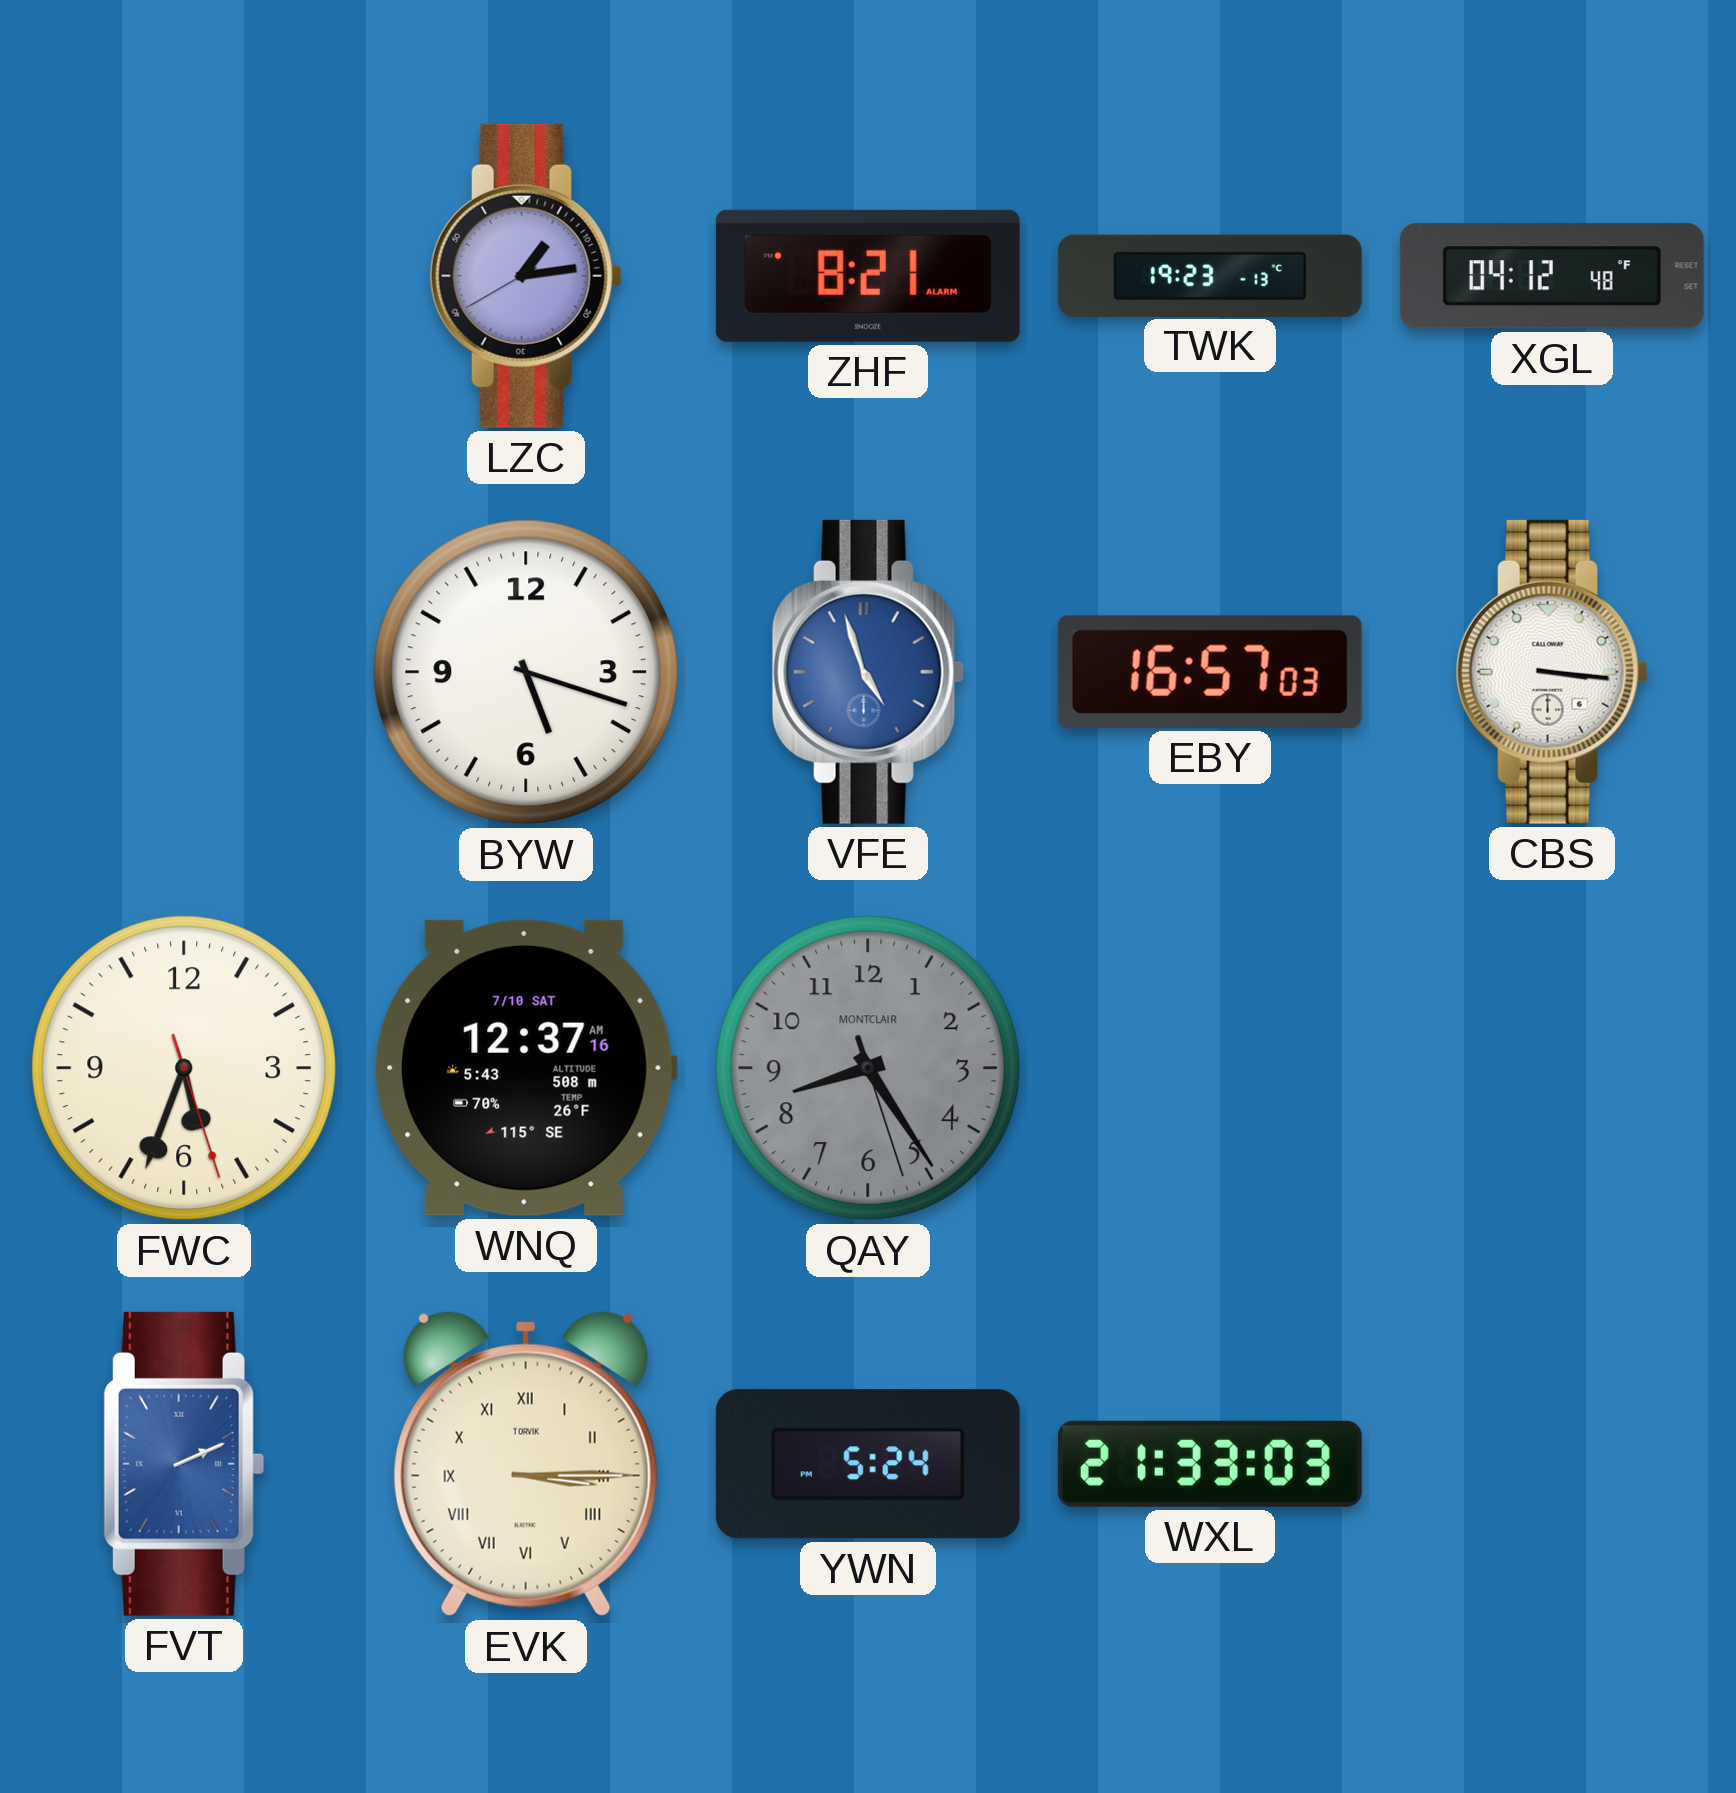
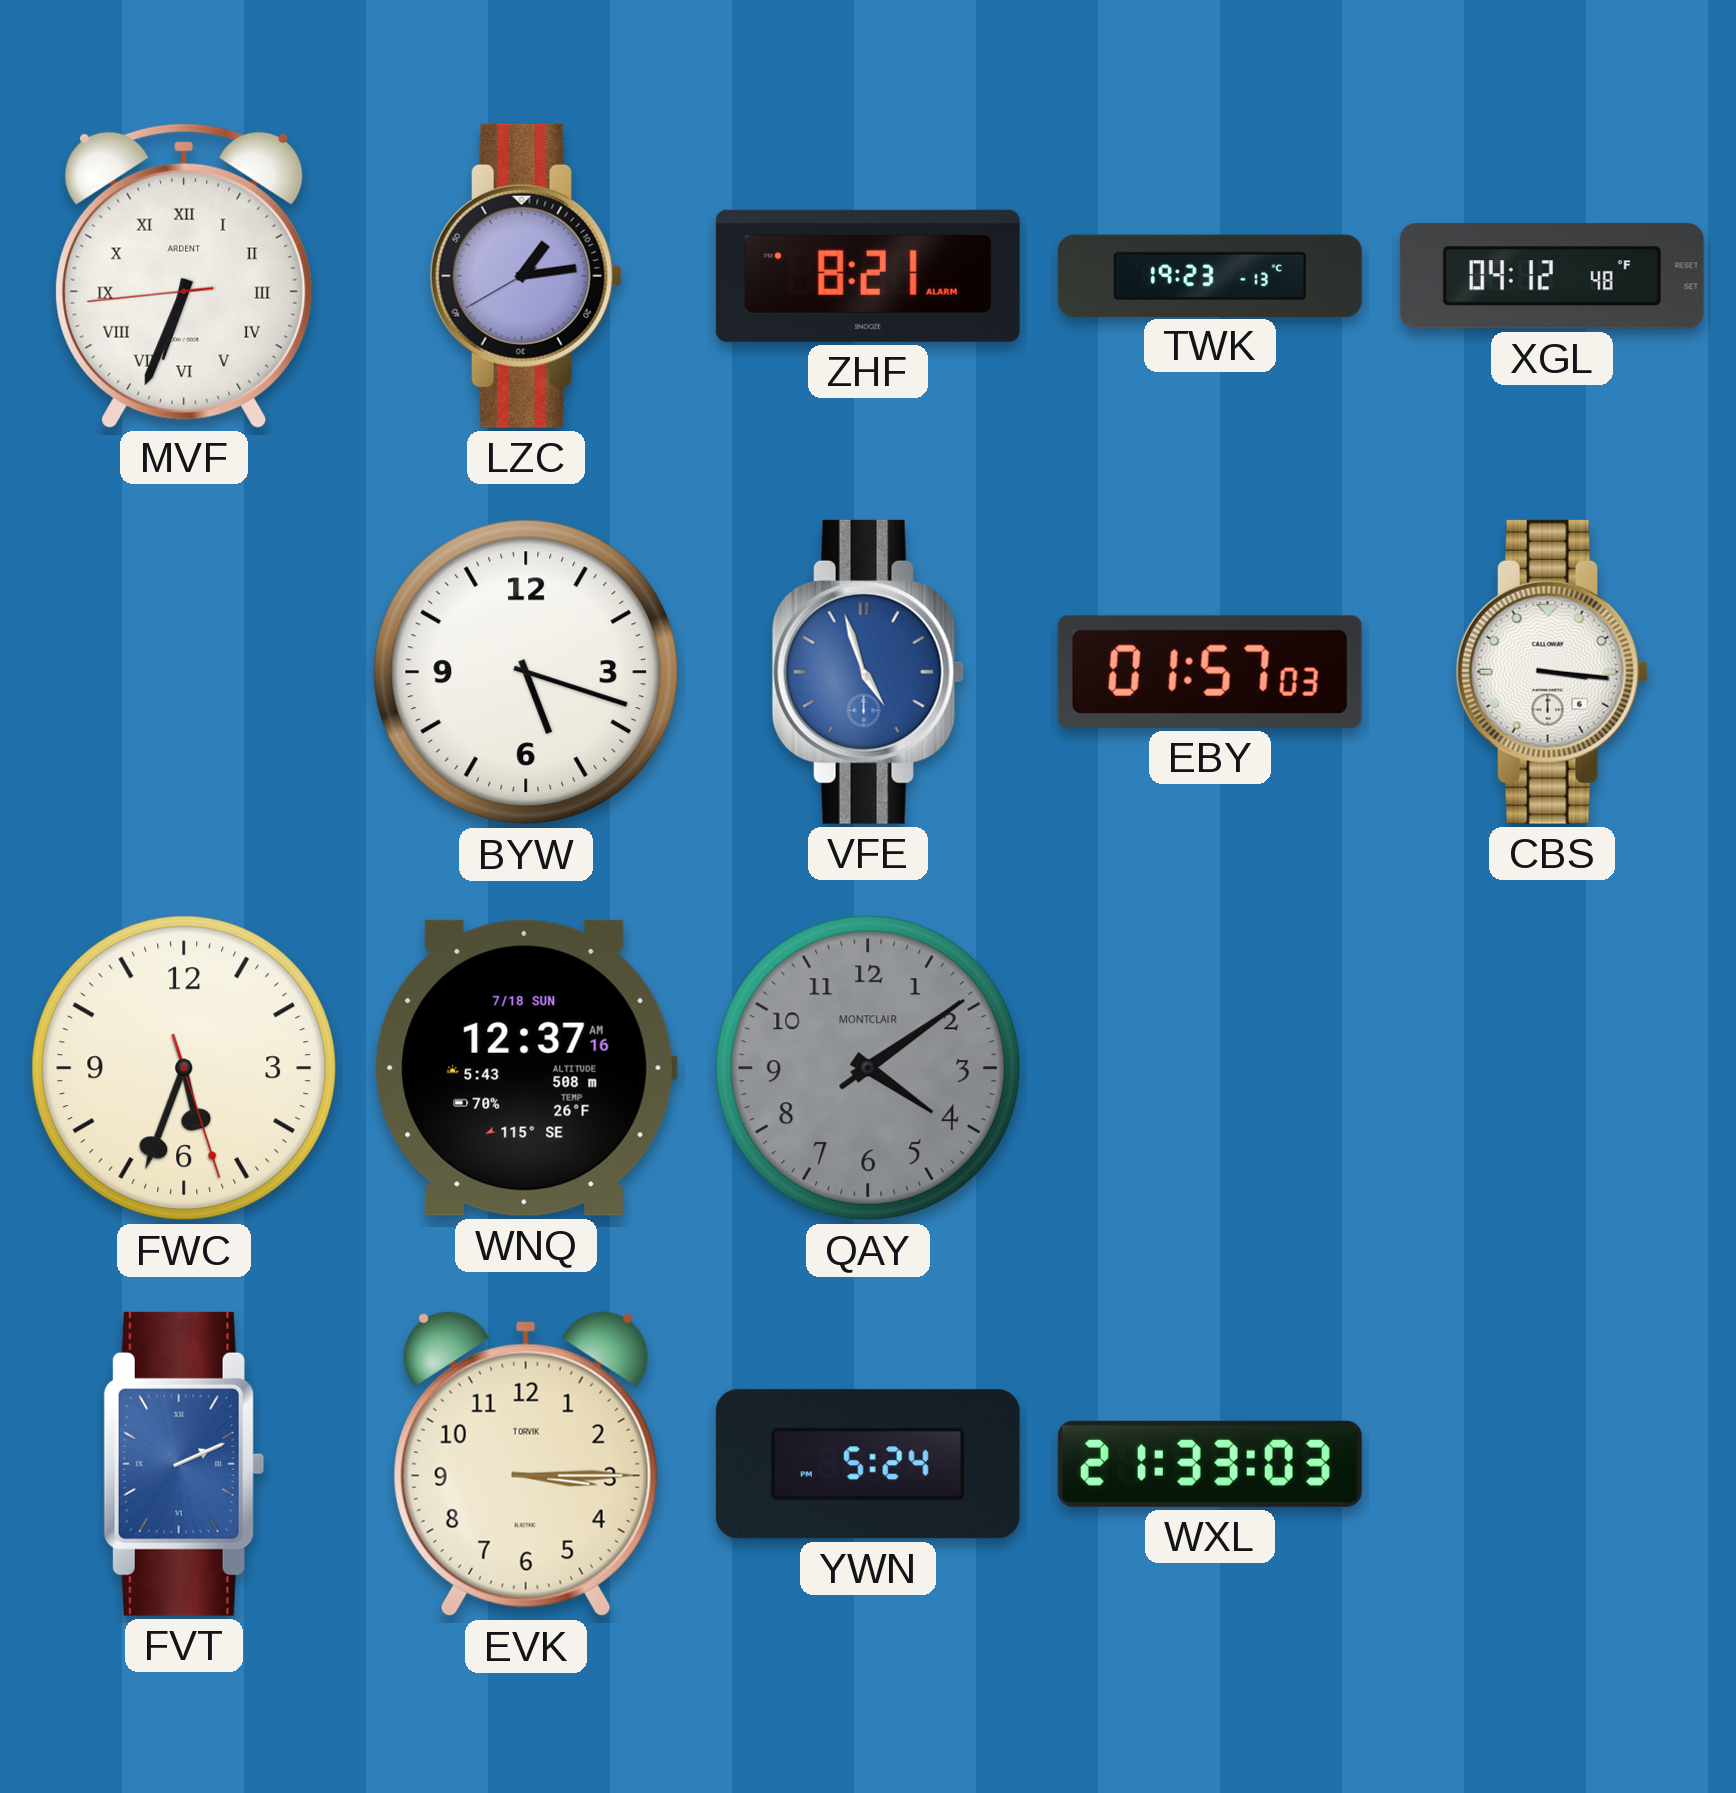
MVF: none -> 6:33 (184, 276)
EBY: 16:57 -> 01:57 (1210, 672)
WNQ date: 7/10 SAT -> 7/18 SUN (526, 1068)
QAY: 8:24 -> 4:09 (868, 1068)
EVK numerals: Roman -> Arabic (526, 1464)
